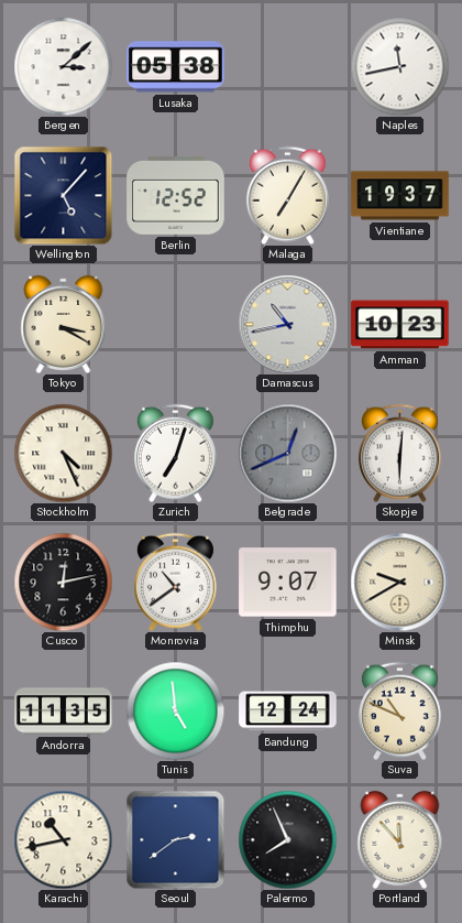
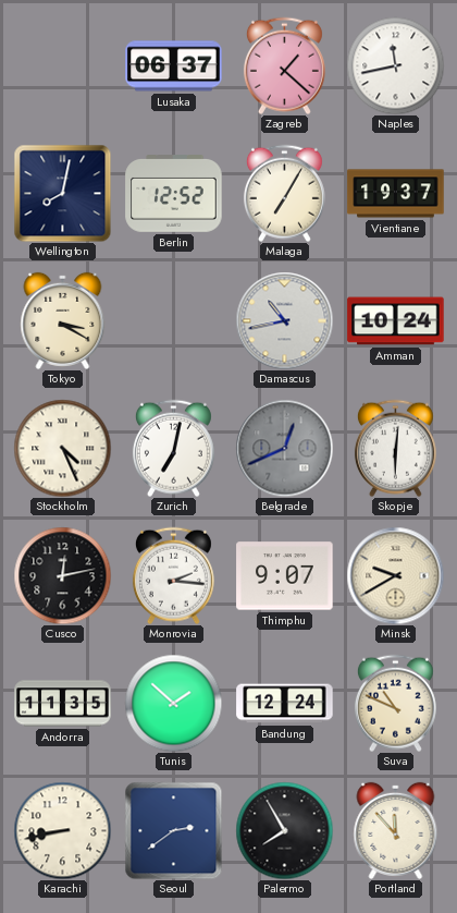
Bergen: 3:08 -> none (63, 66)
Lusaka: 05:38 -> 06:37 (174, 66)
Zagreb: none -> 1:22 (284, 65)
Wellington: 5:07 -> 8:02 (62, 193)
Amman: 10:23 -> 10:24 (396, 321)
Zurich: 7:03 -> 7:02 (173, 448)
Monrovia: 10:39 -> 2:16 (173, 575)
Tunis: 4:59 -> 1:52 (173, 703)
Karachi: 10:43 -> 8:43 (62, 830)
Palermo: 7:56 -> 7:55 (284, 830)
